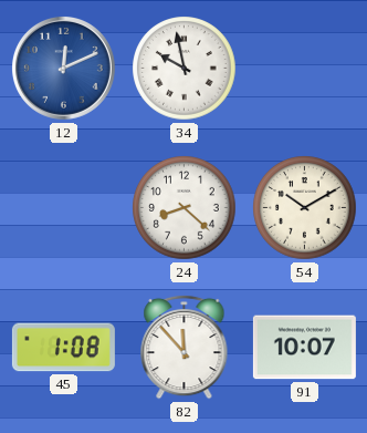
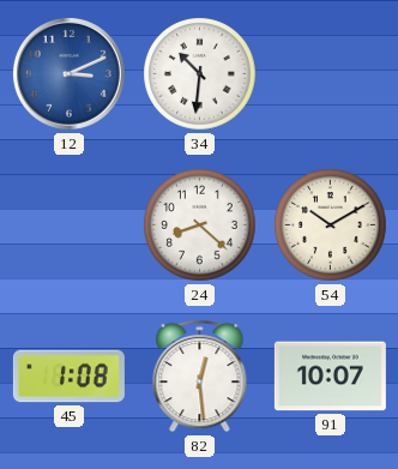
12: 12:11 -> 3:11 (68, 73)
34: 9:58 -> 10:31 (200, 74)
82: 11:53 -> 12:29 (200, 375)
